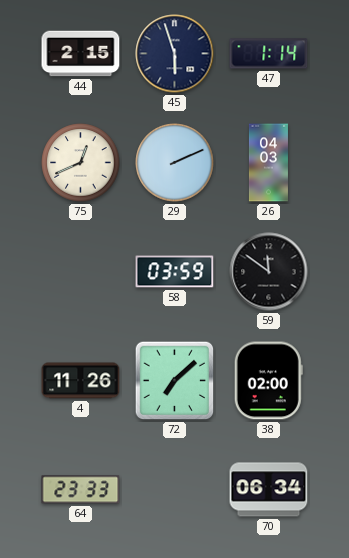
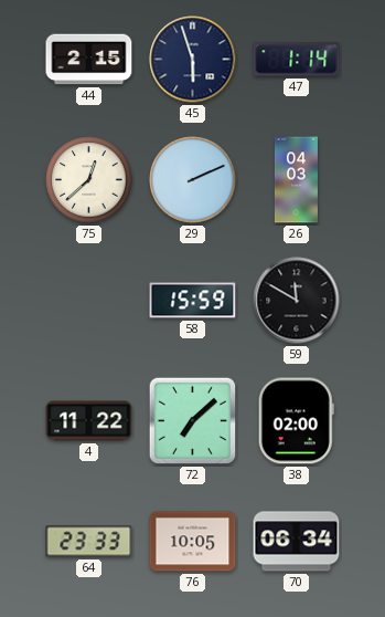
75: 12:41 -> 12:38 (89, 180)
58: 03:59 -> 15:59 (193, 301)
59: 11:51 -> 11:50 (297, 301)
4: 11:26 -> 11:22 (89, 421)
76: none -> 10:05 (193, 542)
